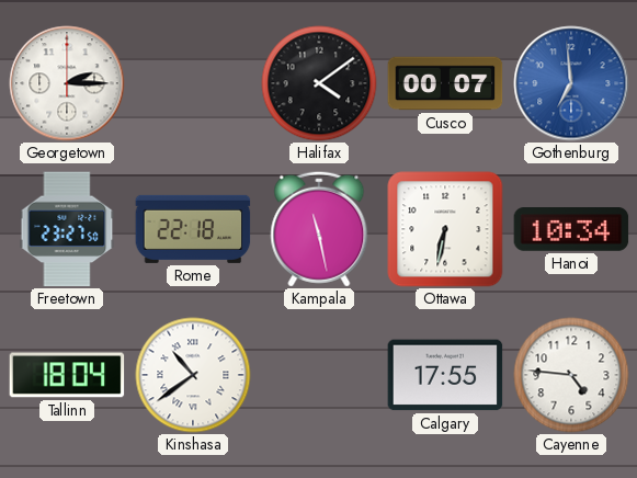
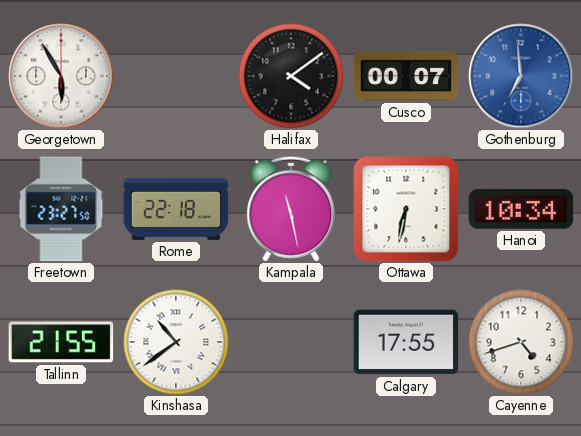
Georgetown: 2:15 -> 5:55 (61, 76)
Tallinn: 18:04 -> 21:55 (61, 342)
Cayenne: 4:46 -> 4:42 (521, 342)
